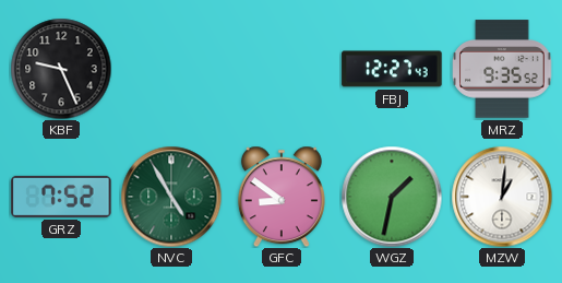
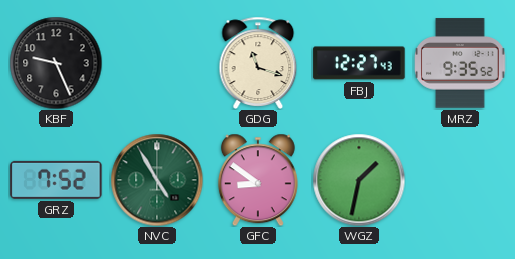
GDG: none -> 11:18 (258, 63)
MZW: 1:01 -> none (502, 197)
